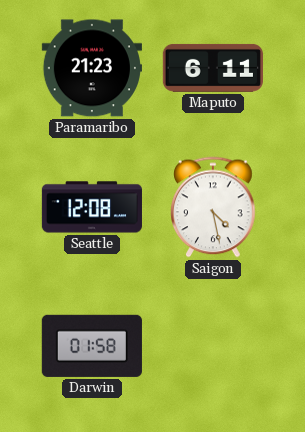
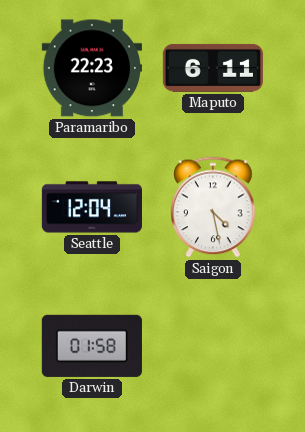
Paramaribo: 21:23 -> 22:23 (92, 68)
Seattle: 12:08 -> 12:04 (92, 207)
